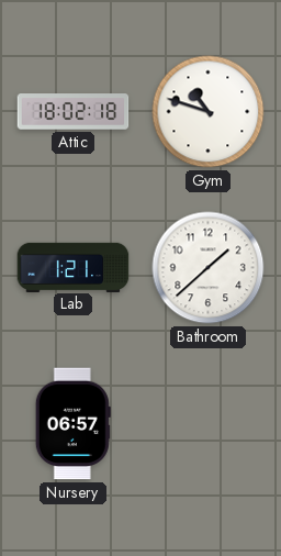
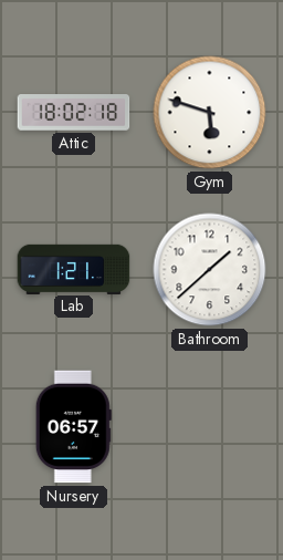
Gym: 10:48 -> 5:48 (210, 113)
